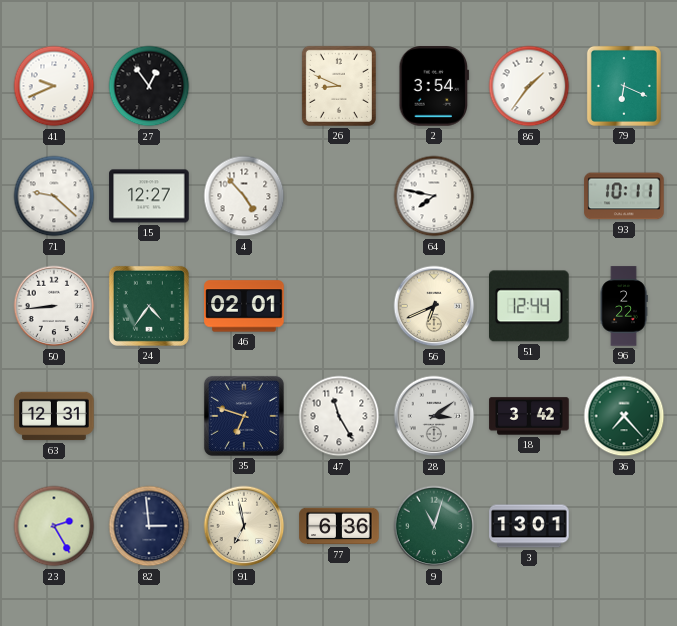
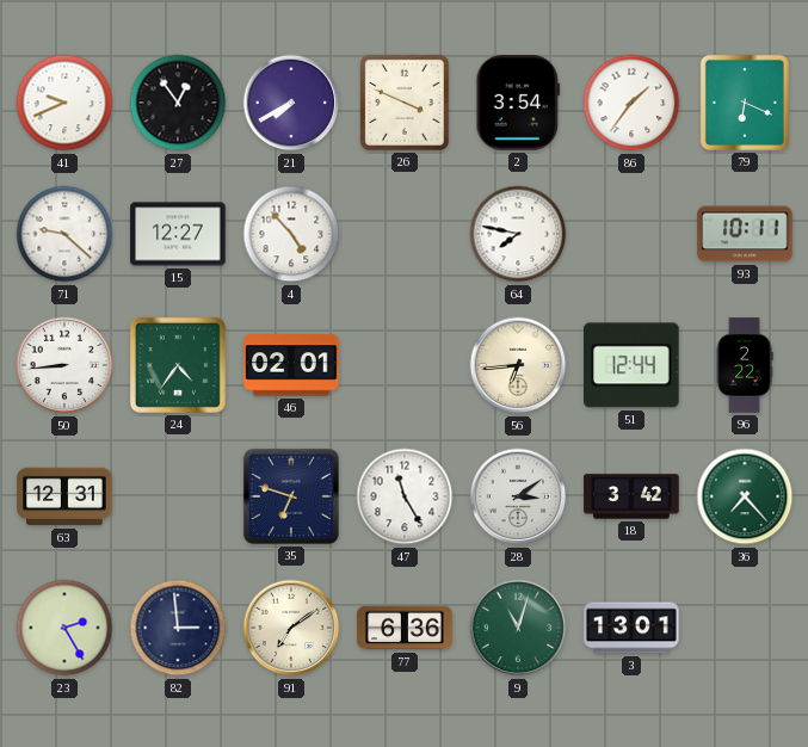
21: none -> 7:40 (291, 103)
26: 8:49 -> 3:49 (405, 103)
56: 6:41 -> 6:44 (518, 365)
91: 6:58 -> 7:09 (291, 628)
